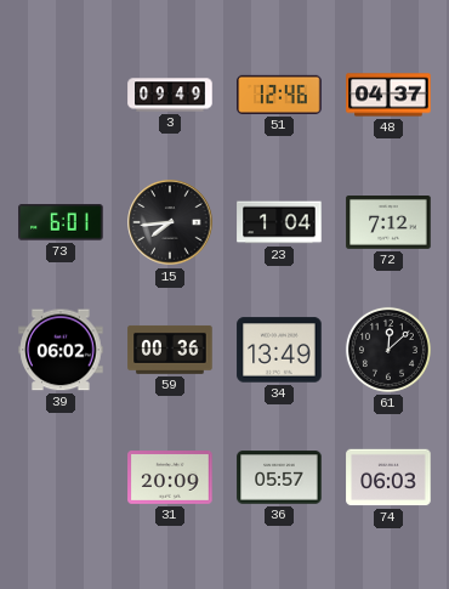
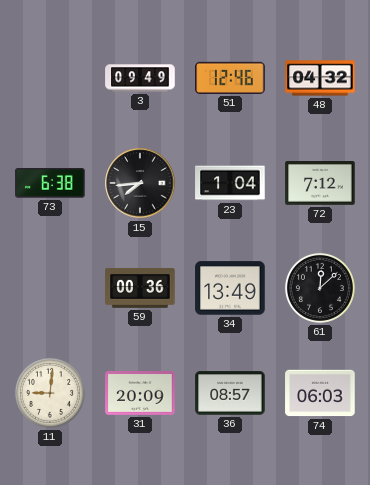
48: 04:37 -> 04:32 (320, 78)
73: 6:01 -> 6:38 (50, 183)
39: 06:02 -> none (61, 350)
11: none -> 9:01 (50, 393)
36: 05:57 -> 08:57 (230, 393)
